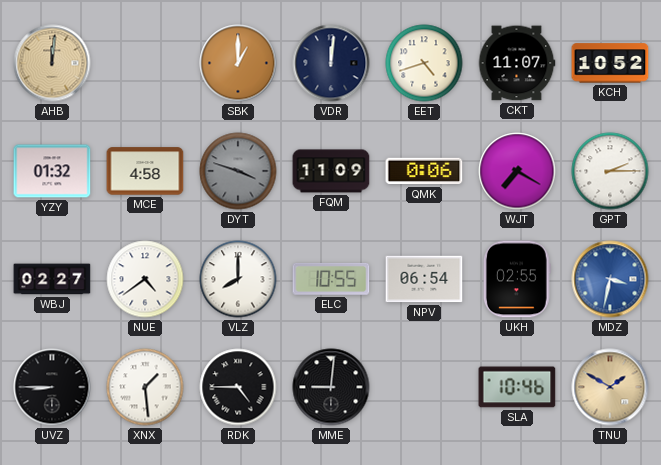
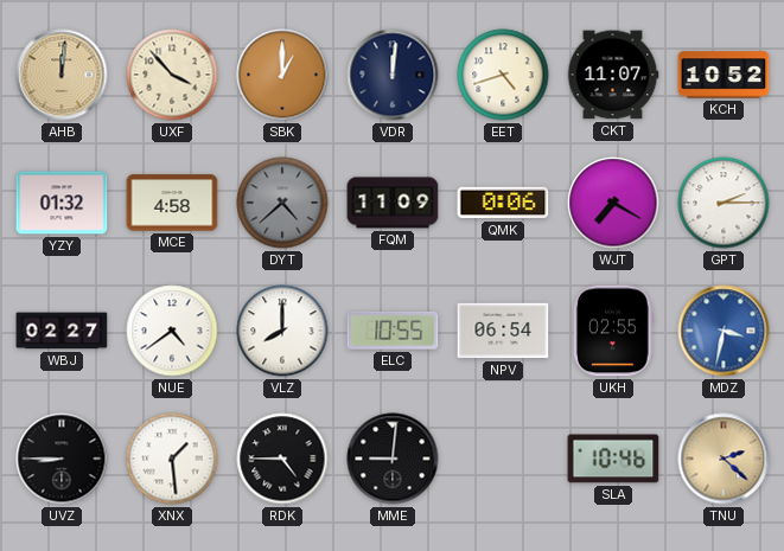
UXF: none -> 3:53 (172, 75)
DYT: 3:48 -> 4:38 (282, 203)
TNU: 1:50 -> 2:22 (724, 459)
